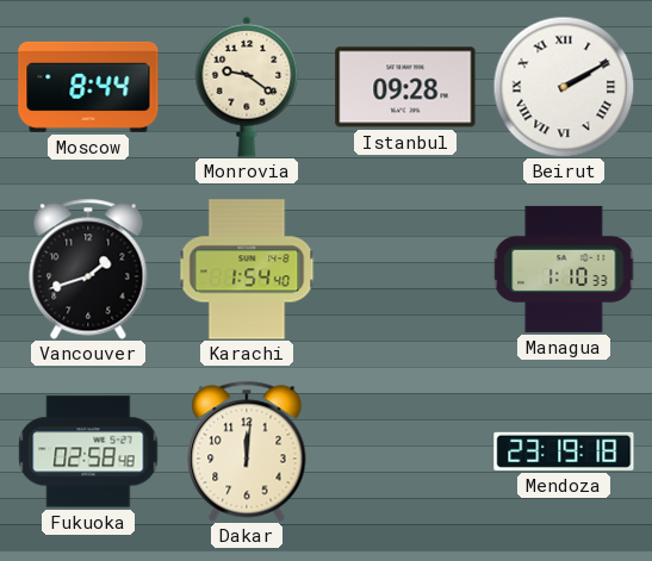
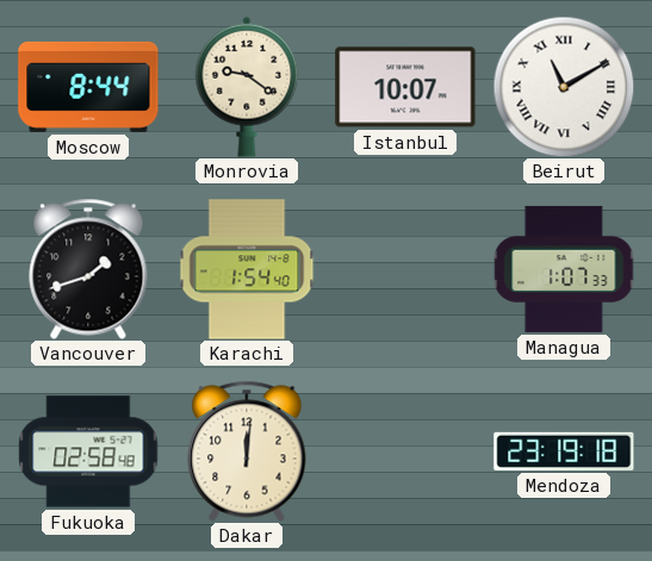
Istanbul: 09:28 -> 10:07 (405, 87)
Beirut: 2:10 -> 11:10 (564, 87)
Managua: 1:10 -> 1:07 (564, 269)
